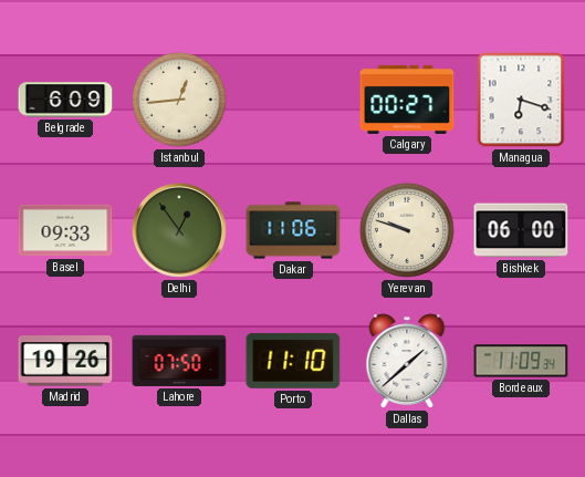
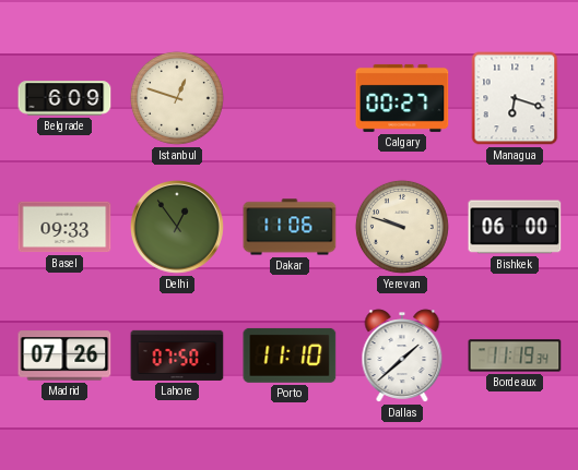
Istanbul: 12:44 -> 12:48 (177, 98)
Madrid: 19:26 -> 07:26 (64, 355)
Bordeaux: 11:09 -> 11:19 (515, 355)
